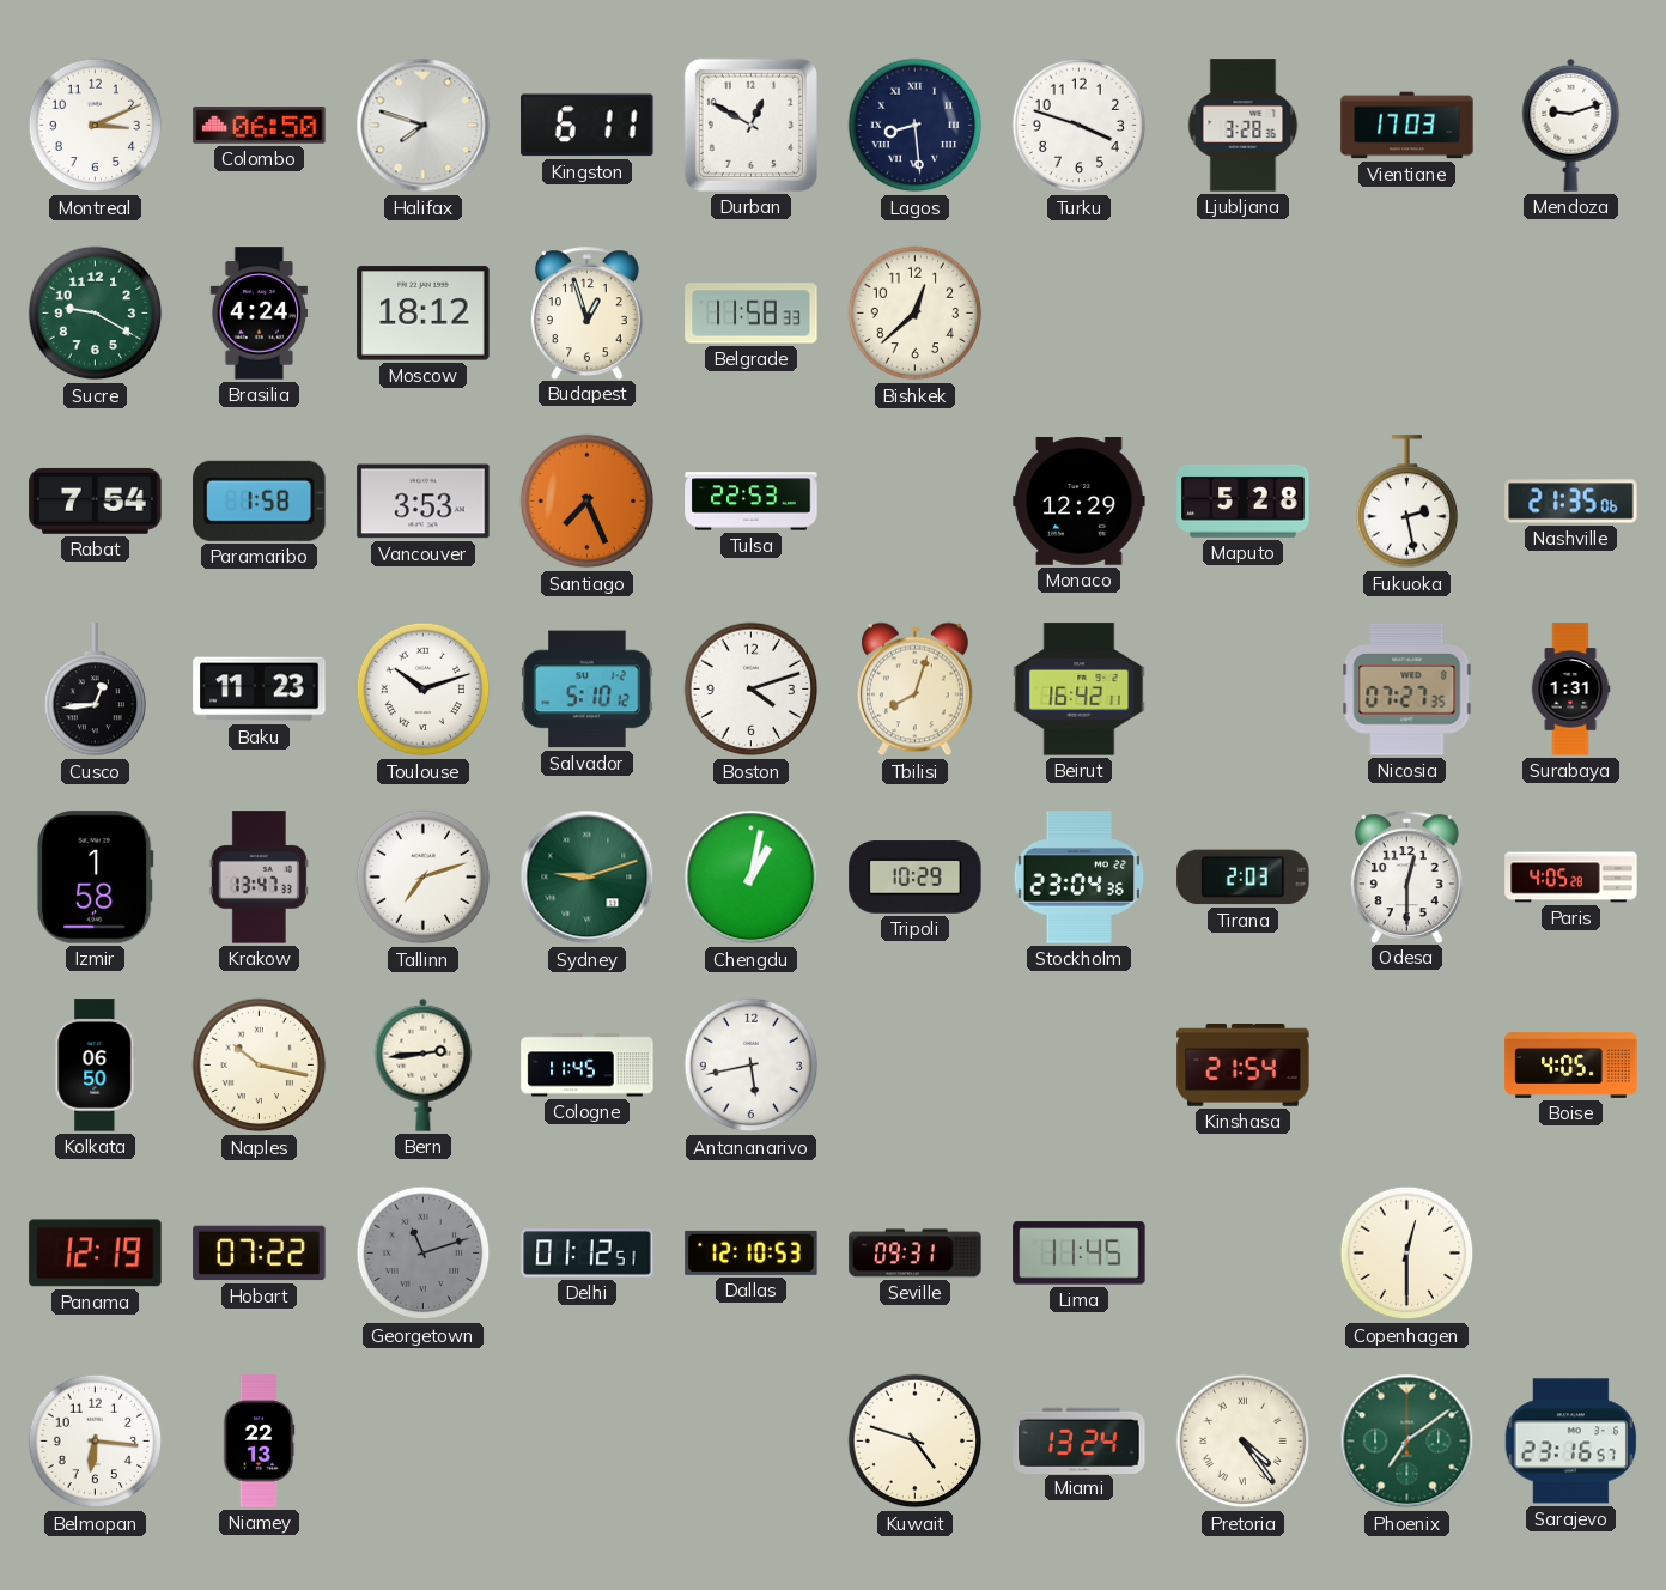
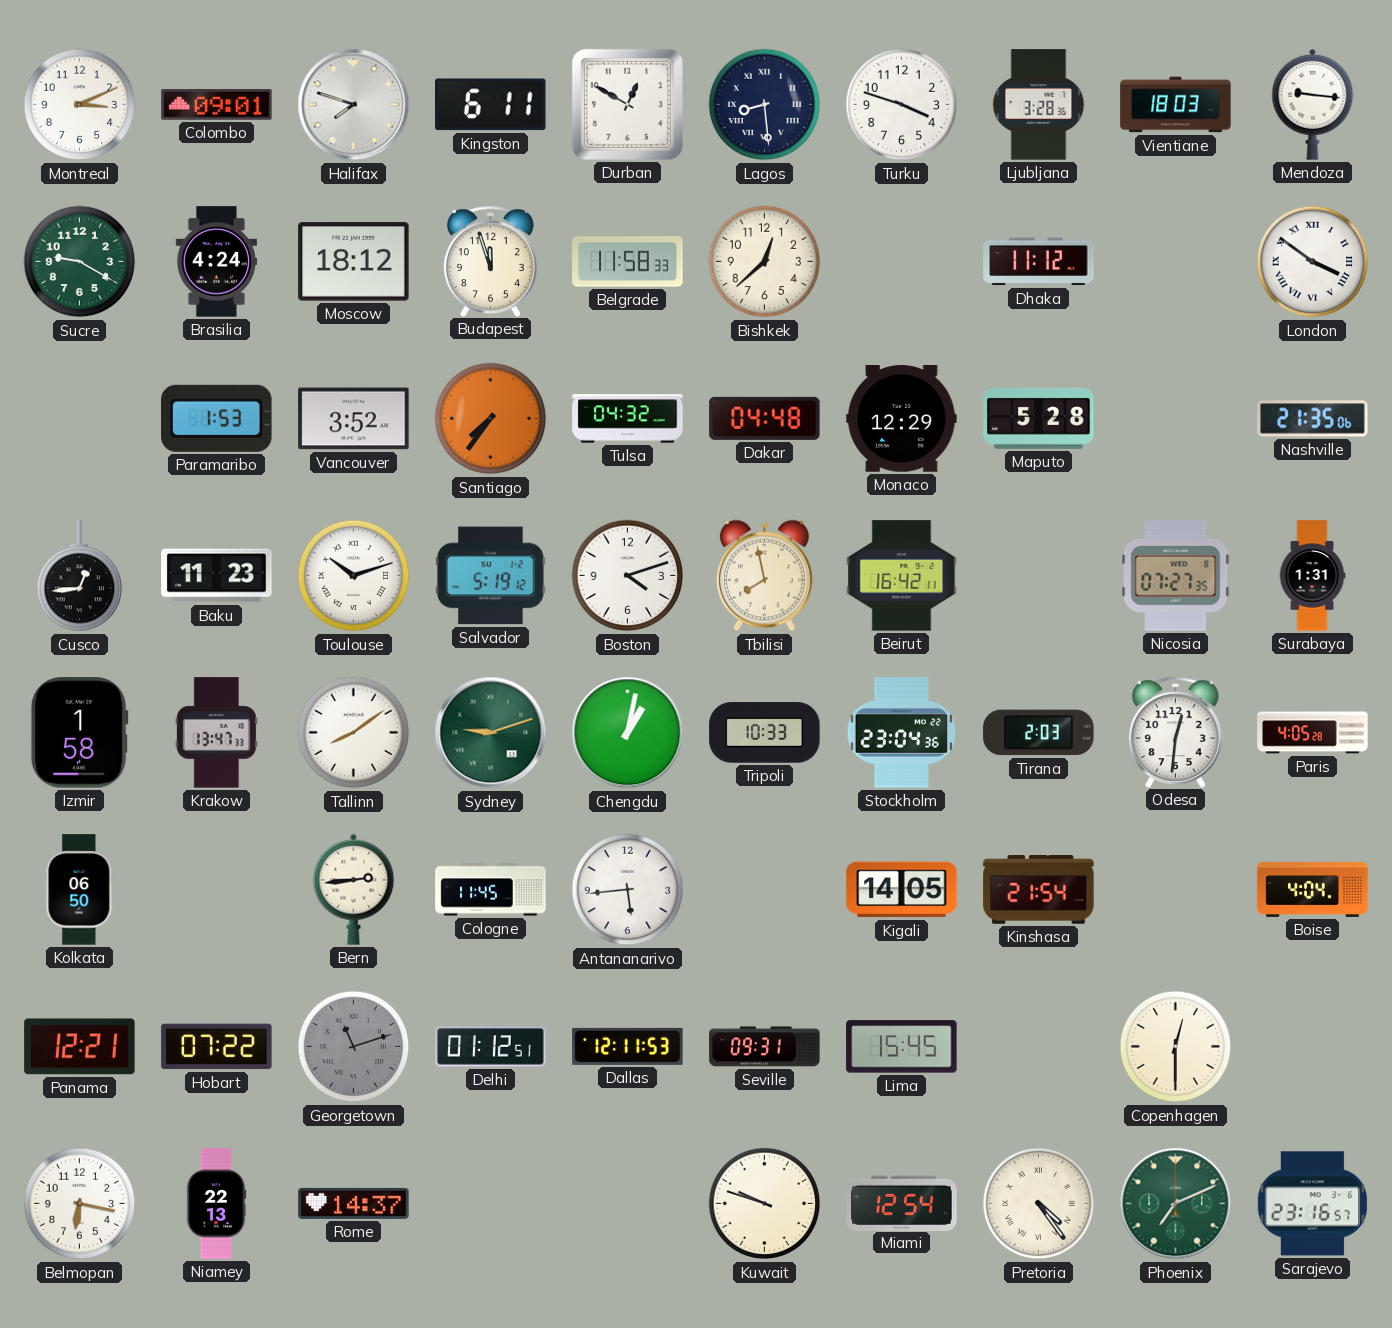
Colombo: 06:50 -> 09:01 (217, 105)
Vientiane: 17:03 -> 18:03 (1176, 105)
Mendoza: 9:12 -> 9:16 (1313, 104)
Budapest: 12:57 -> 11:57 (490, 261)
Dhaka: none -> 11:12 (1039, 262)
London: none -> 3:51 (1313, 262)
Rabat: 7:54 -> none (96, 500)
Paramaribo: 1:58 -> 1:53 (217, 418)
Vancouver: 3:53 -> 3:52 (354, 419)
Santiago: 7:26 -> 7:36 (491, 419)
Tulsa: 22:53 -> 04:32 (628, 419)
Dakar: none -> 04:48 (765, 418)
Fukuoka: 2:28 -> none (1407, 502)
Salvador: 5:10 -> 5:19 (491, 576)
Tbilisi: 8:03 -> 7:58 (764, 576)
Tallinn: 7:12 -> 8:09 (354, 733)
Tripoli: 10:29 -> 10:33 (765, 733)
Odesa: 12:30 -> 12:31 (1175, 732)
Naples: 10:17 -> none (260, 1066)
Antananarivo: 5:43 -> 5:44 (628, 890)
Kigali: none -> 14:05 (902, 890)
Boise: 4:05 -> 4:04 (1313, 889)
Panama: 12:19 -> 12:21 (80, 1047)
Dallas: 12:10 -> 12:11 (628, 1046)
Lima: 11:45 -> 15:45 (902, 1047)
Belmopan: 6:16 -> 6:17 (80, 1204)
Rome: none -> 14:37 (354, 1203)
Kuwait: 4:48 -> 9:48 (765, 1204)
Miami: 13:24 -> 12:54 (902, 1203)
Phoenix: 7:09 -> 7:11 (1176, 1204)
